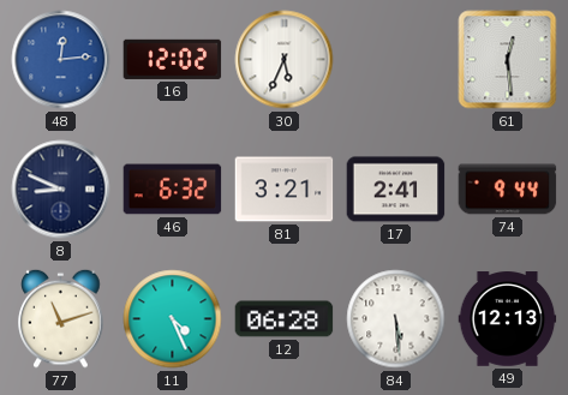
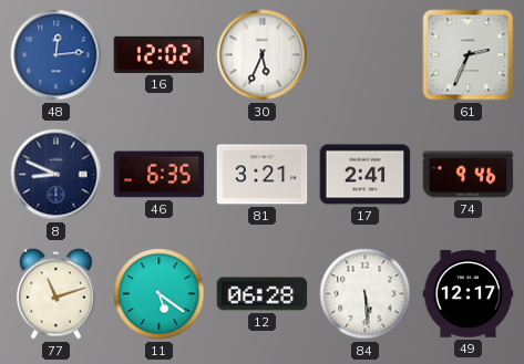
61: 12:29 -> 2:34 (469, 55)
46: 6:32 -> 6:35 (160, 175)
74: 9:44 -> 9:46 (469, 175)
11: 4:26 -> 5:21 (160, 294)
49: 12:13 -> 12:17 (469, 294)
